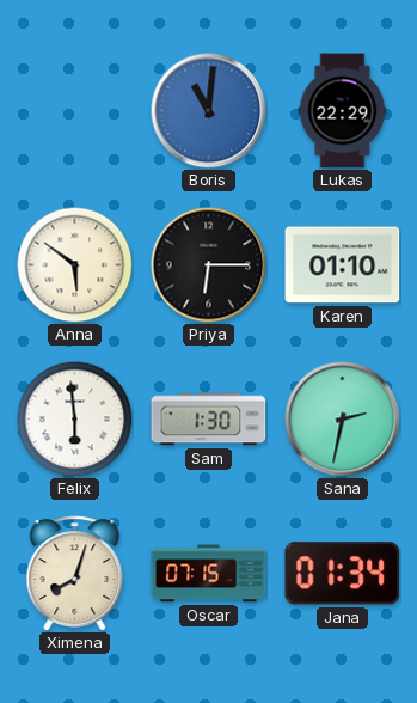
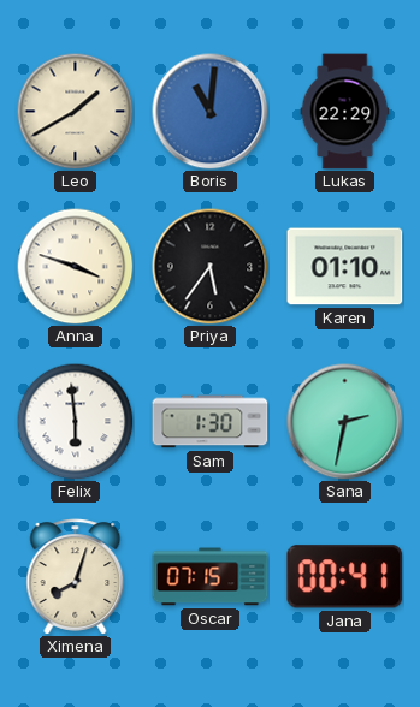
Leo: none -> 1:40 (75, 111)
Anna: 5:51 -> 3:48 (75, 266)
Priya: 6:15 -> 5:36 (211, 267)
Jana: 01:34 -> 00:41 (345, 577)
